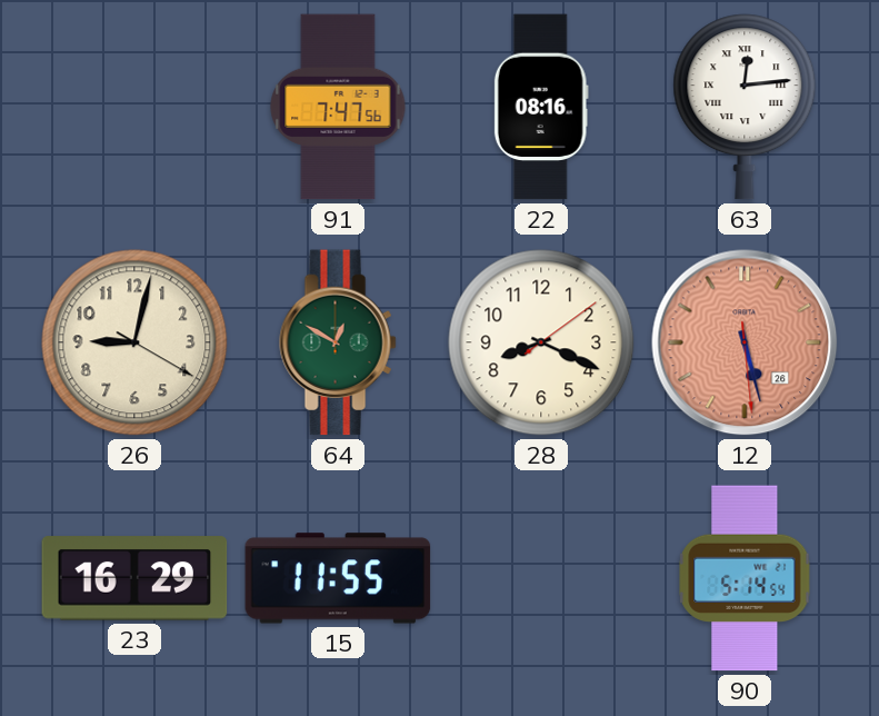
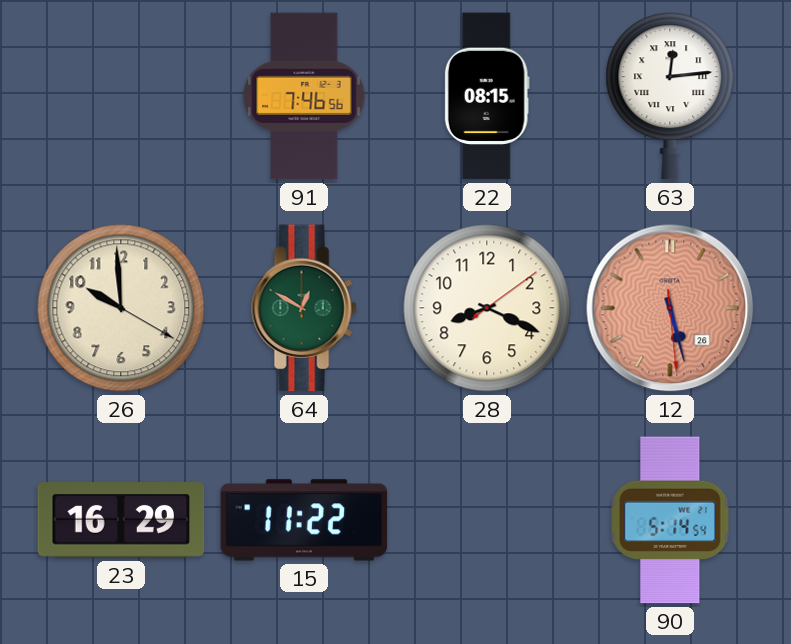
91: 7:47 -> 7:46 (304, 96)
22: 08:16 -> 08:15 (487, 96)
26: 9:02 -> 9:59 (121, 308)
15: 11:55 -> 11:22 (304, 520)
